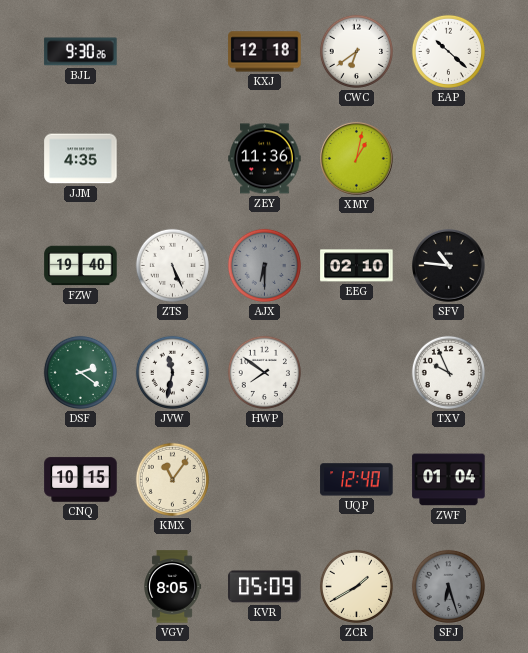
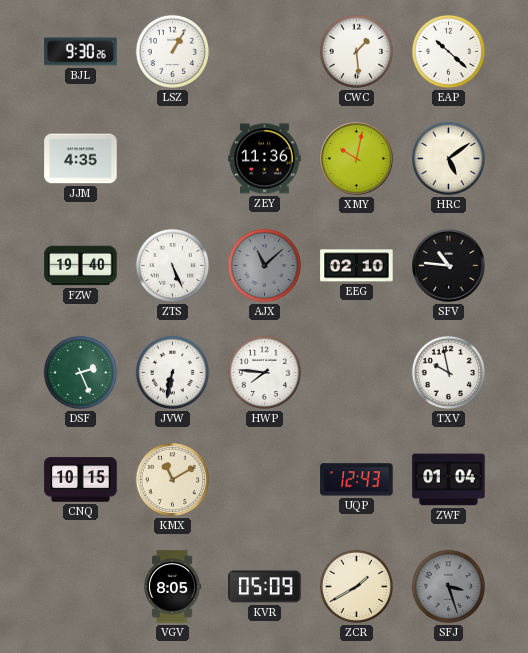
LSZ: none -> 1:05 (172, 51)
KXJ: 12:18 -> none (265, 52)
CWC: 6:39 -> 1:29 (356, 51)
XMY: 1:02 -> 10:02 (357, 159)
HRC: none -> 5:09 (448, 158)
AJX: 6:30 -> 11:08 (264, 265)
DSF: 2:21 -> 2:26 (80, 372)
JVW: 11:32 -> 6:32 (172, 372)
HWP: 7:51 -> 7:46 (264, 372)
TXV: 9:56 -> 9:58 (448, 372)
KMX: 11:06 -> 11:10 (172, 479)
UQP: 12:40 -> 12:43 (357, 480)
SFJ: 6:27 -> 3:27 (448, 586)
